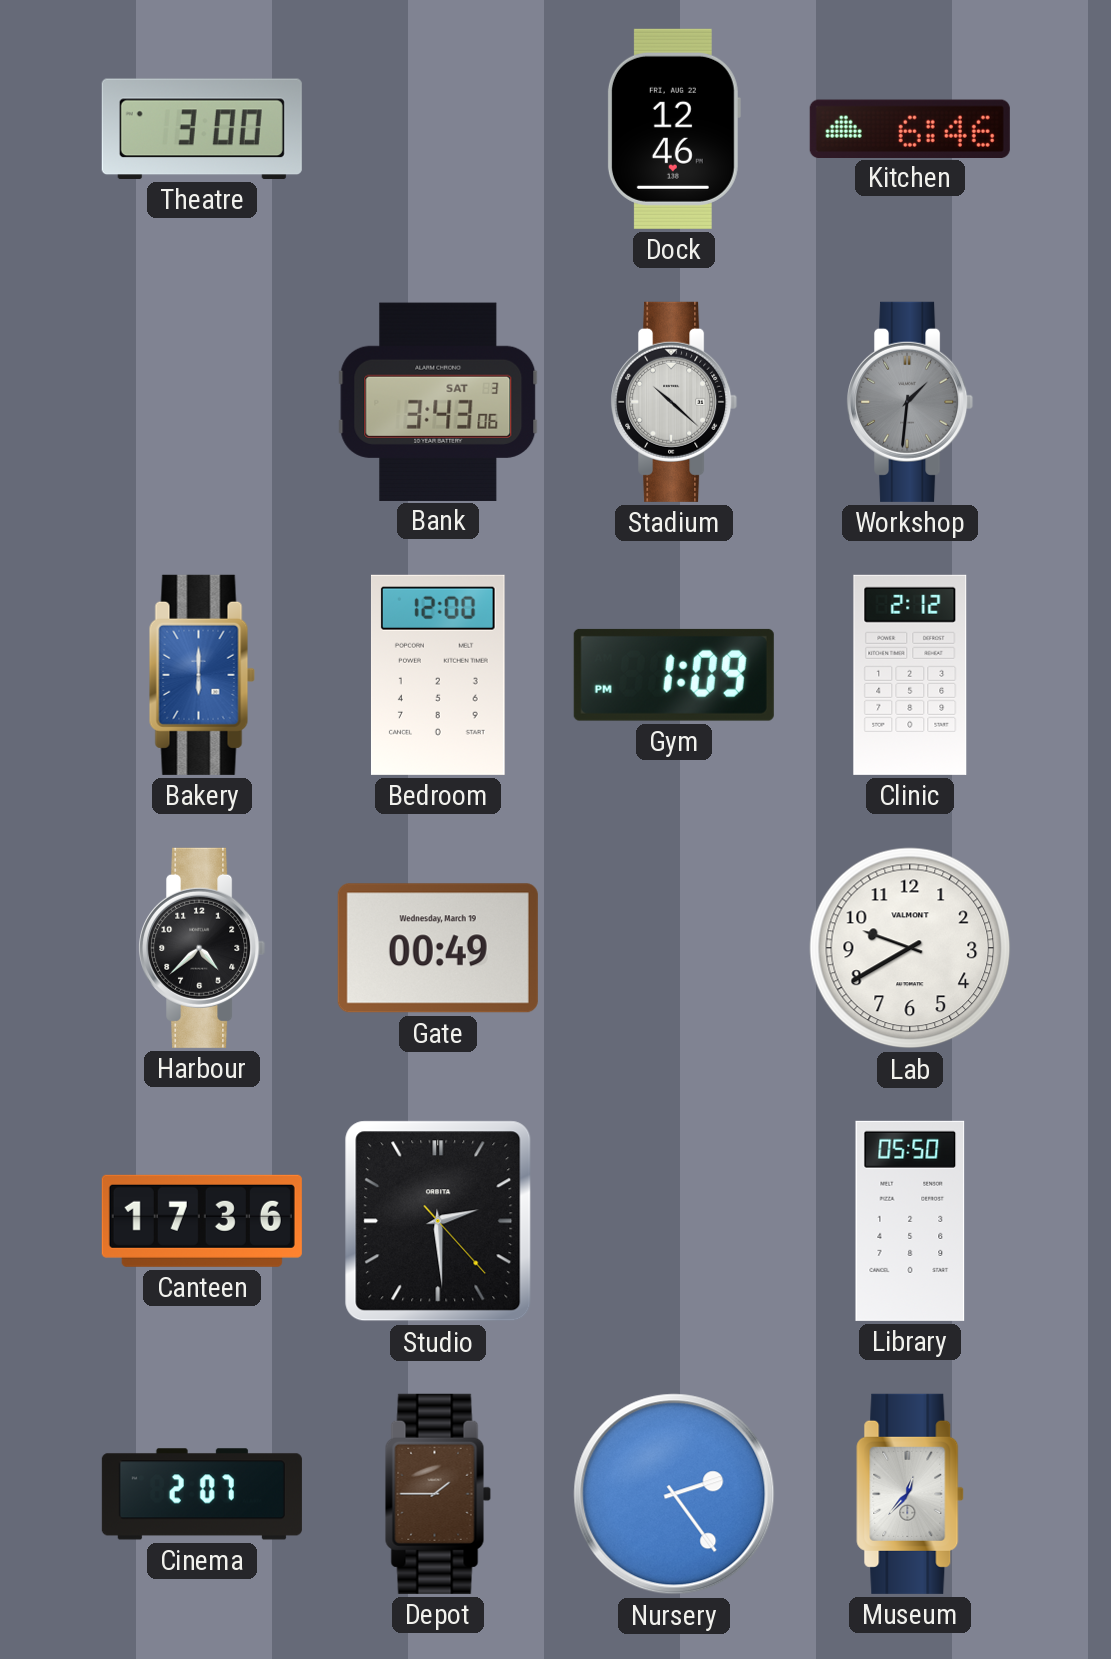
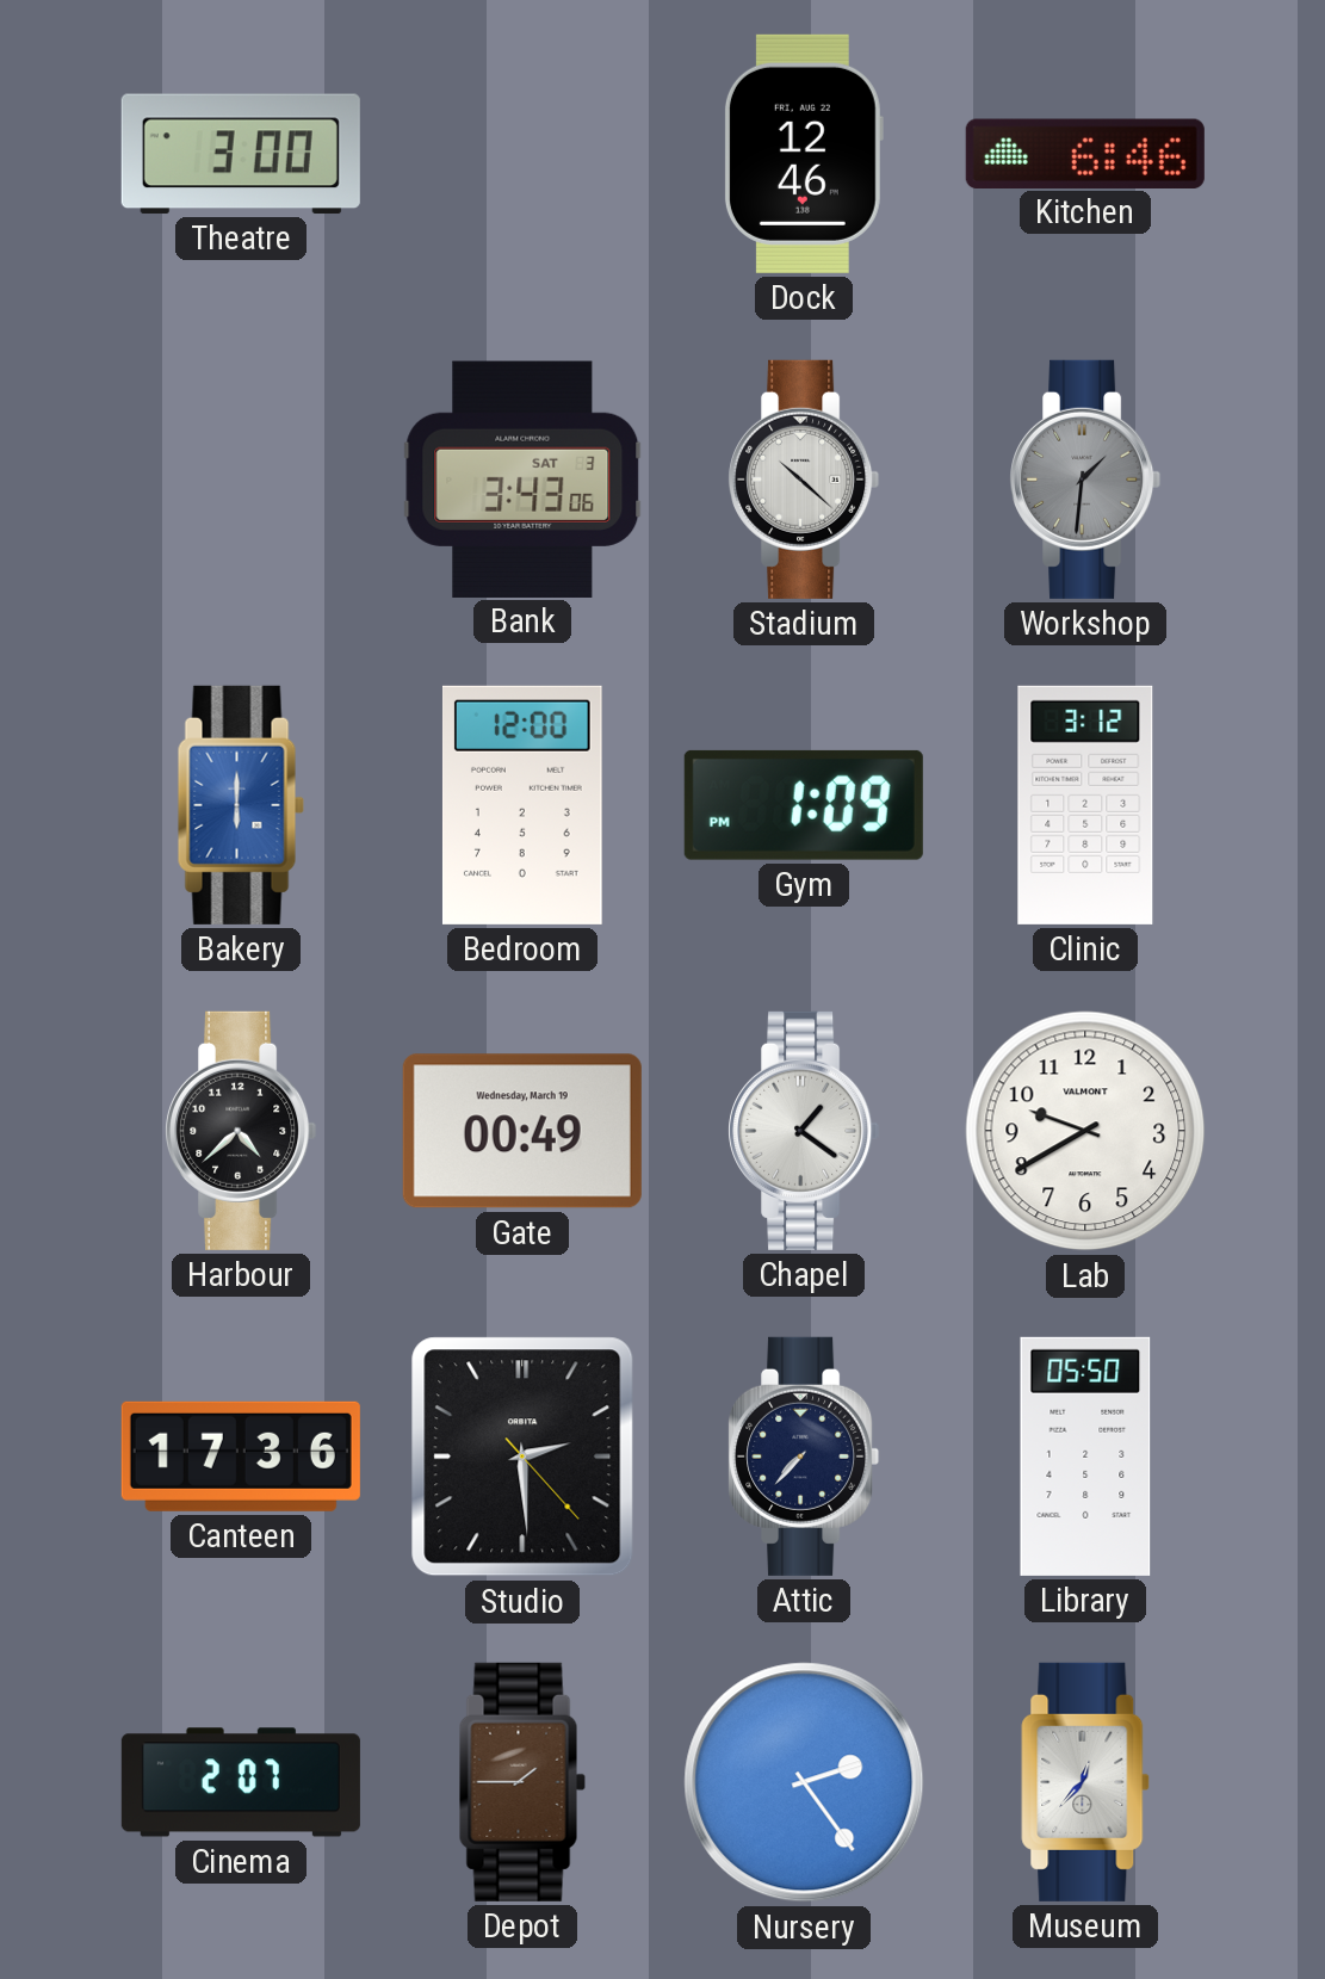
Clinic: 2:12 -> 3:12 (1085, 805)
Chapel: none -> 1:21 (804, 1131)
Attic: none -> 7:37 (804, 1457)
